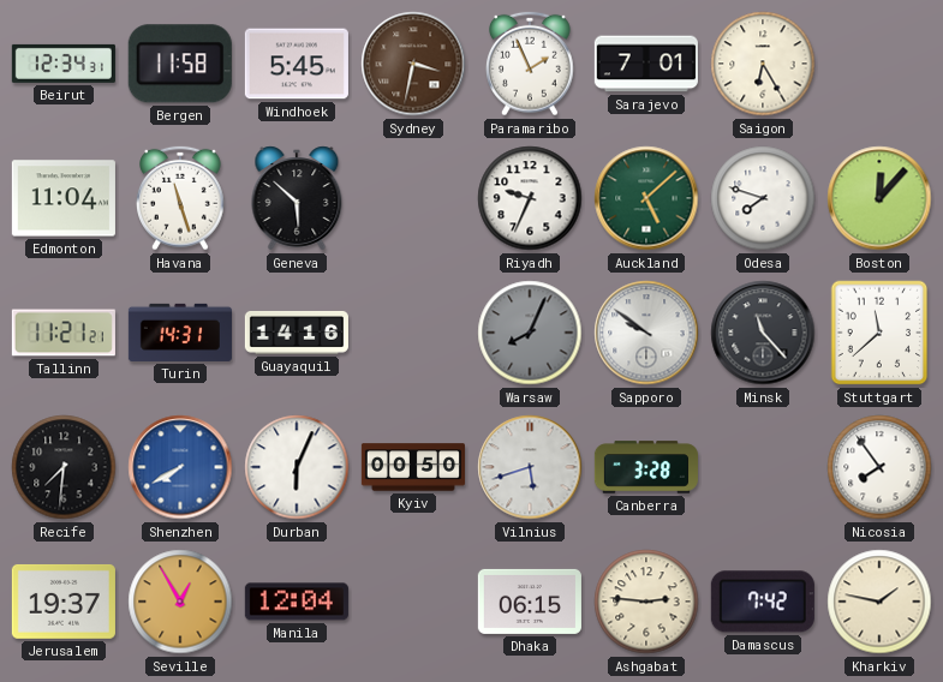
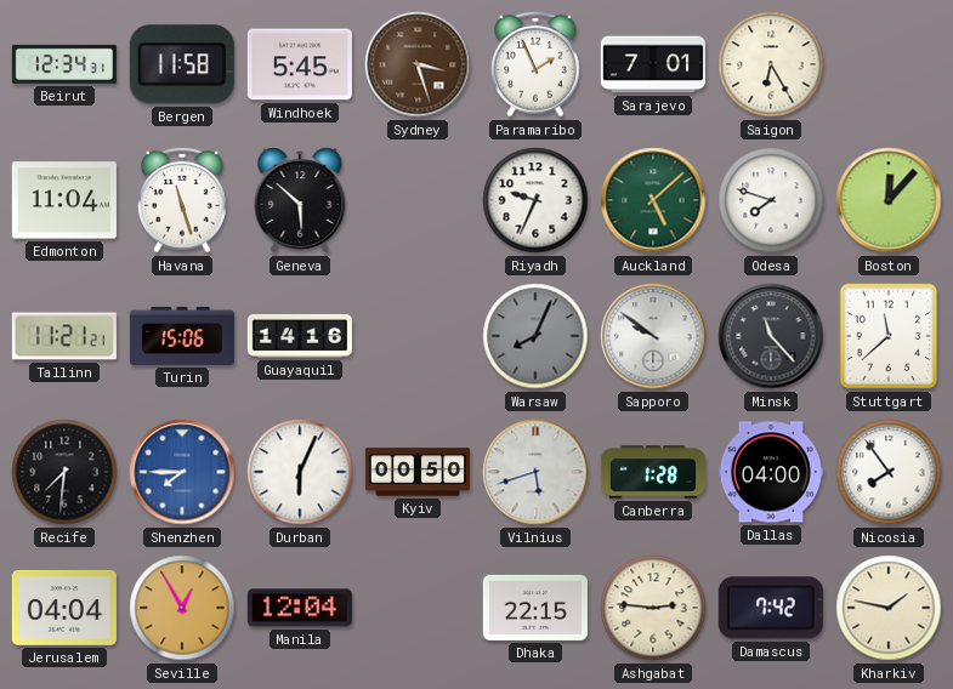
Sydney: 3:32 -> 3:27 (418, 64)
Turin: 14:31 -> 15:06 (182, 336)
Shenzhen: 7:40 -> 7:45 (182, 472)
Canberra: 3:28 -> 1:28 (653, 472)
Dallas: none -> 04:00 (771, 472)
Jerusalem: 19:37 -> 04:04 (64, 608)
Dhaka: 06:15 -> 22:15 (535, 608)
